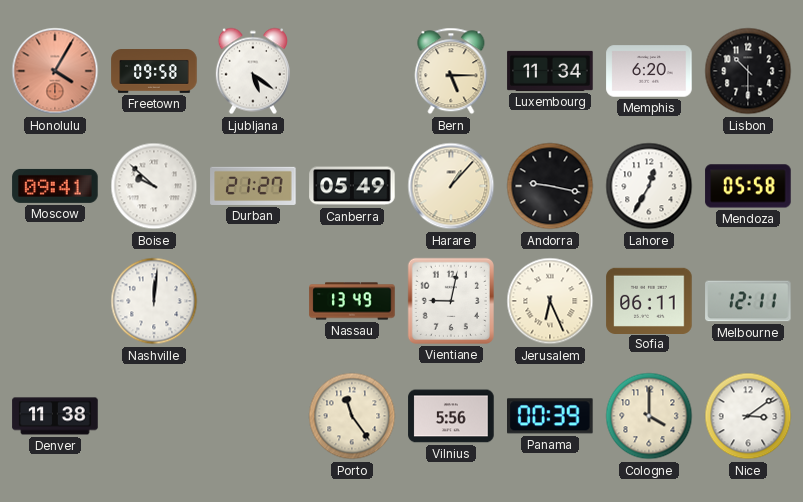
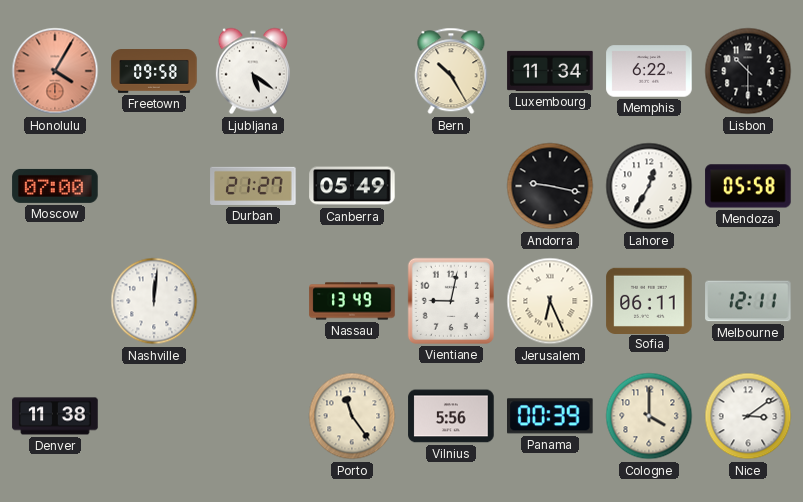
Bern: 5:15 -> 10:25 (451, 71)
Memphis: 6:20 -> 6:22 (649, 71)
Moscow: 09:41 -> 07:00 (55, 186)
Boise: 9:52 -> none (154, 186)
Harare: 1:07 -> none (451, 186)
